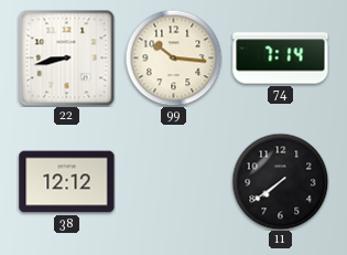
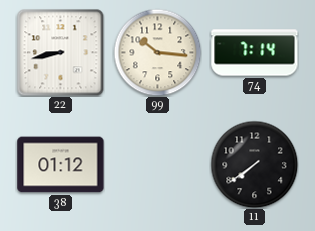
38: 12:12 -> 01:12 (61, 165)
